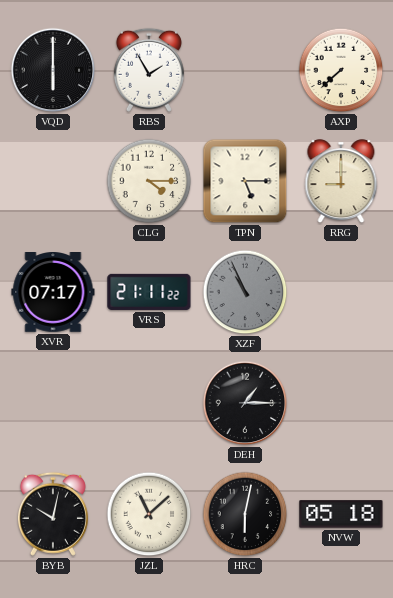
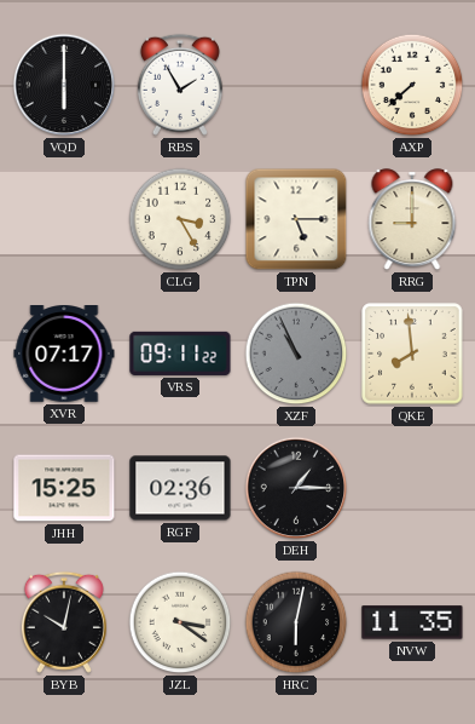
CLG: 4:15 -> 3:25 (180, 219)
VRS: 21:11 -> 09:11 (180, 354)
QKE: none -> 7:59 (412, 354)
JHH: none -> 15:25 (64, 488)
RGF: none -> 02:36 (180, 488)
JZL: 11:08 -> 3:21 (180, 622)
NVW: 05:18 -> 11:35 (412, 622)
